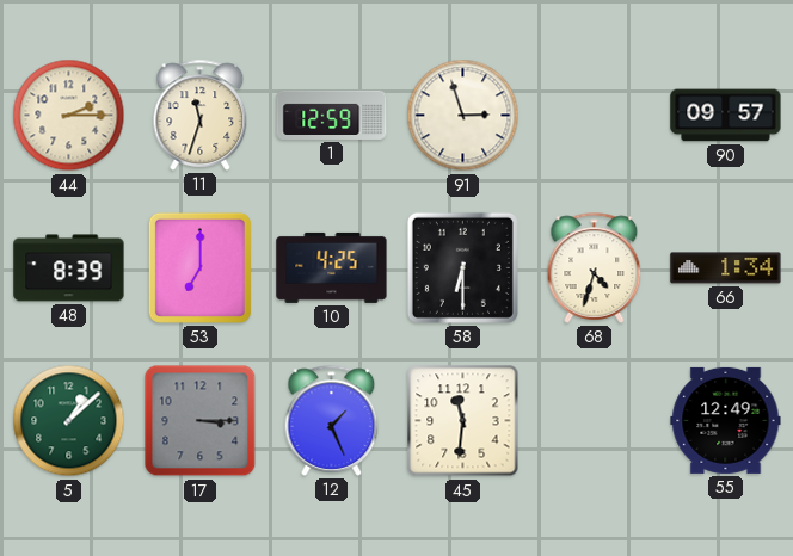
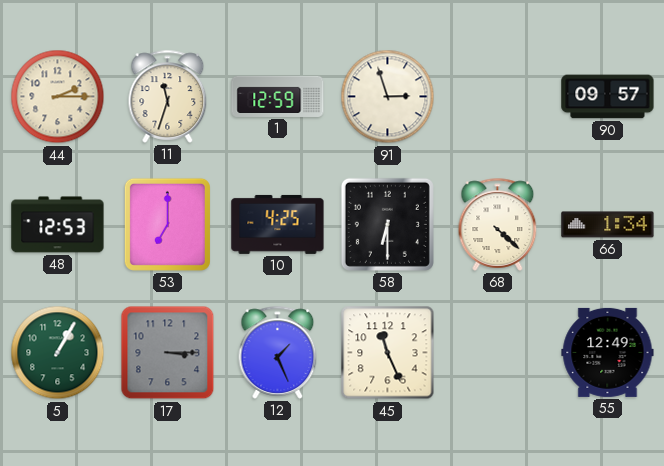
48: 8:39 -> 12:53 (58, 225)
68: 4:33 -> 4:22 (498, 224)
5: 1:08 -> 1:05 (58, 353)
45: 11:31 -> 11:26 (388, 353)
